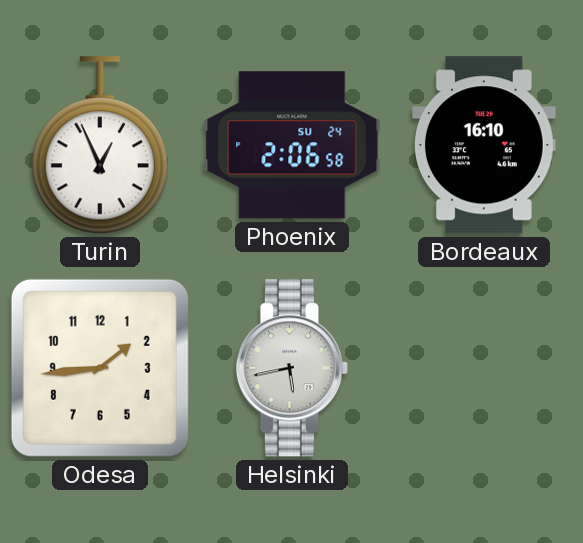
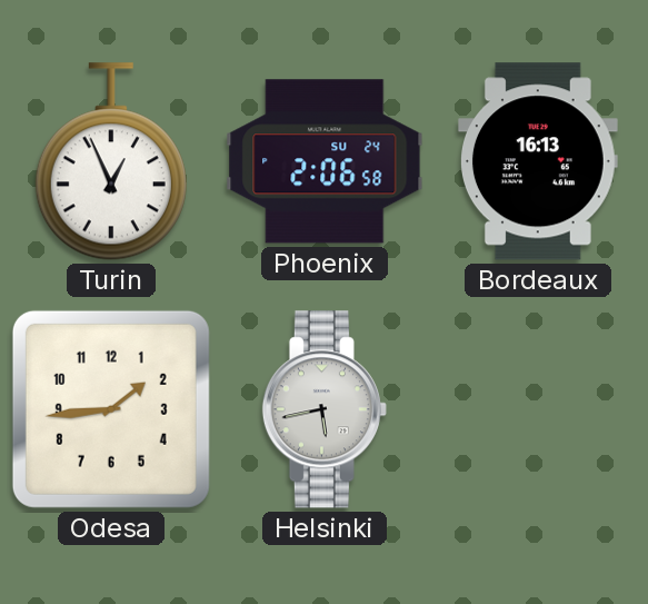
Bordeaux: 16:10 -> 16:13 (538, 161)
